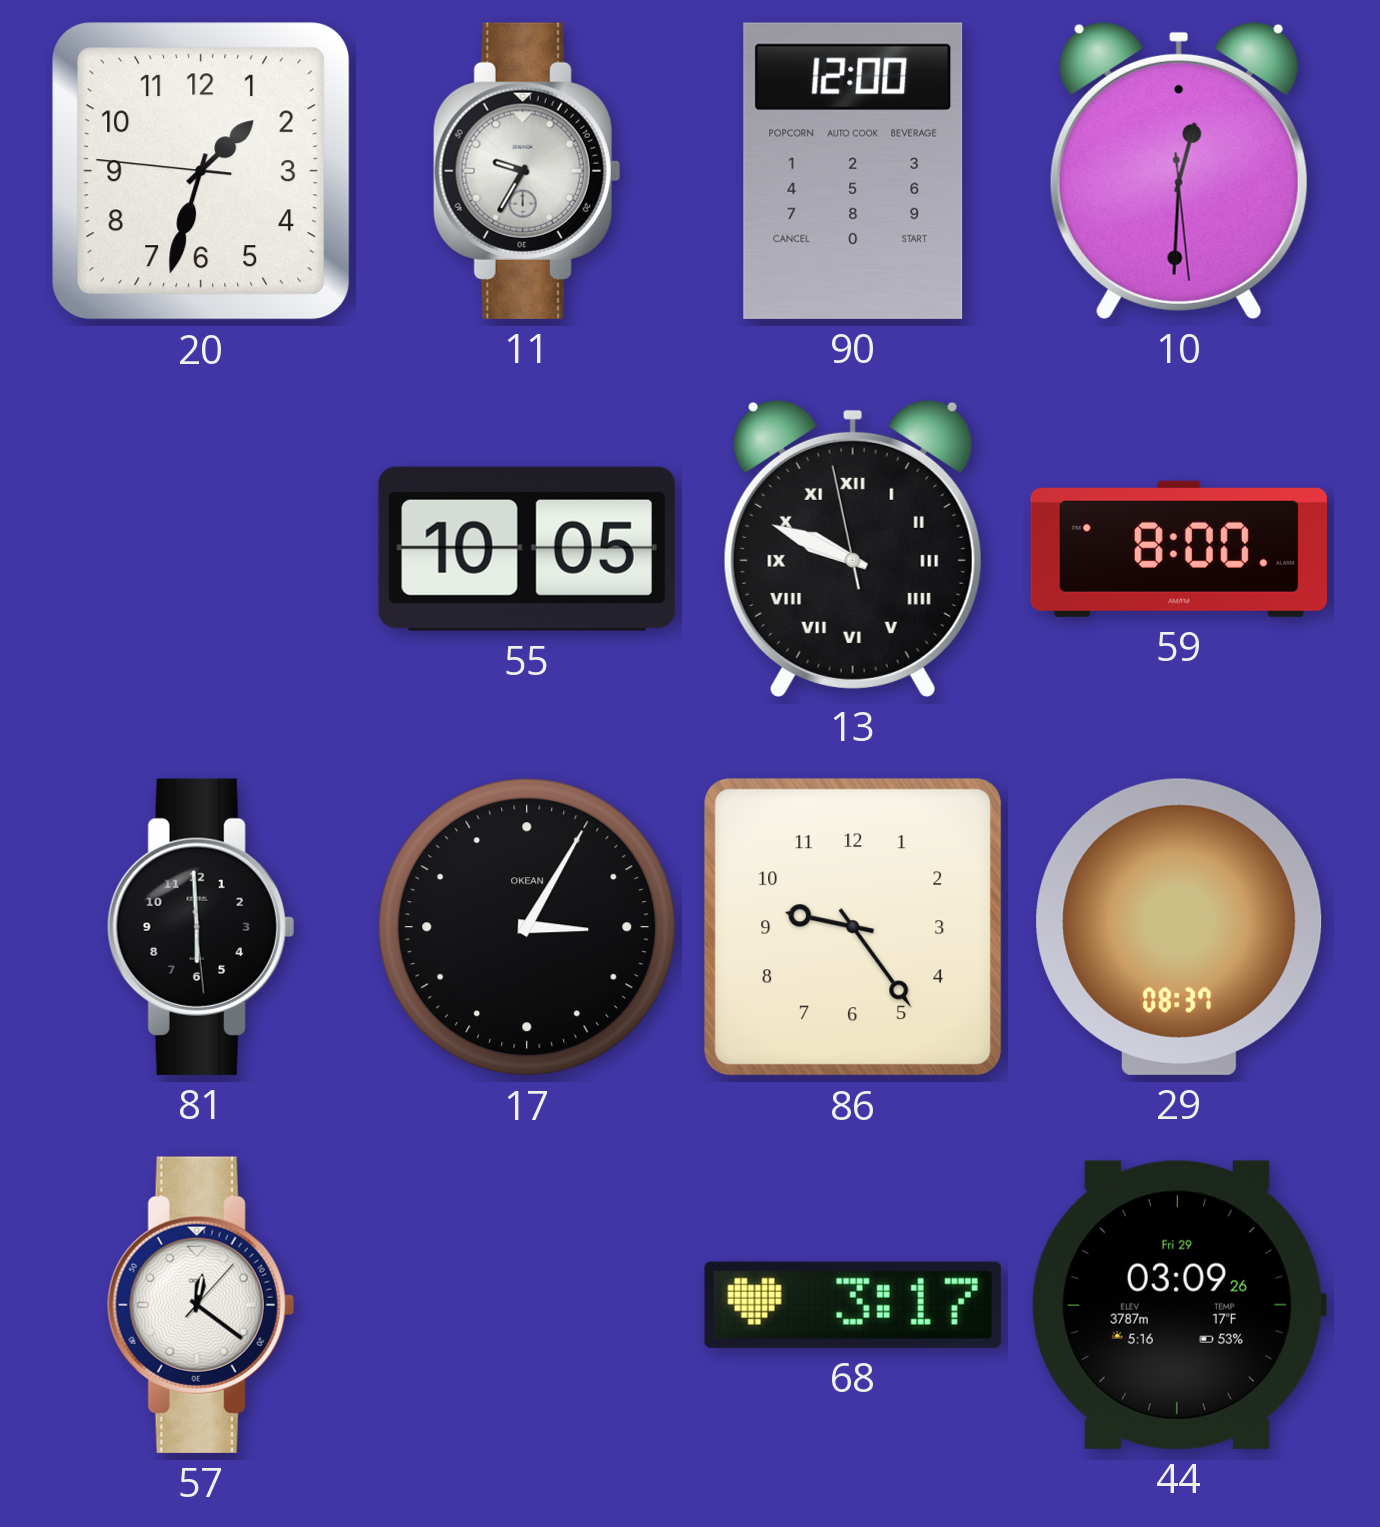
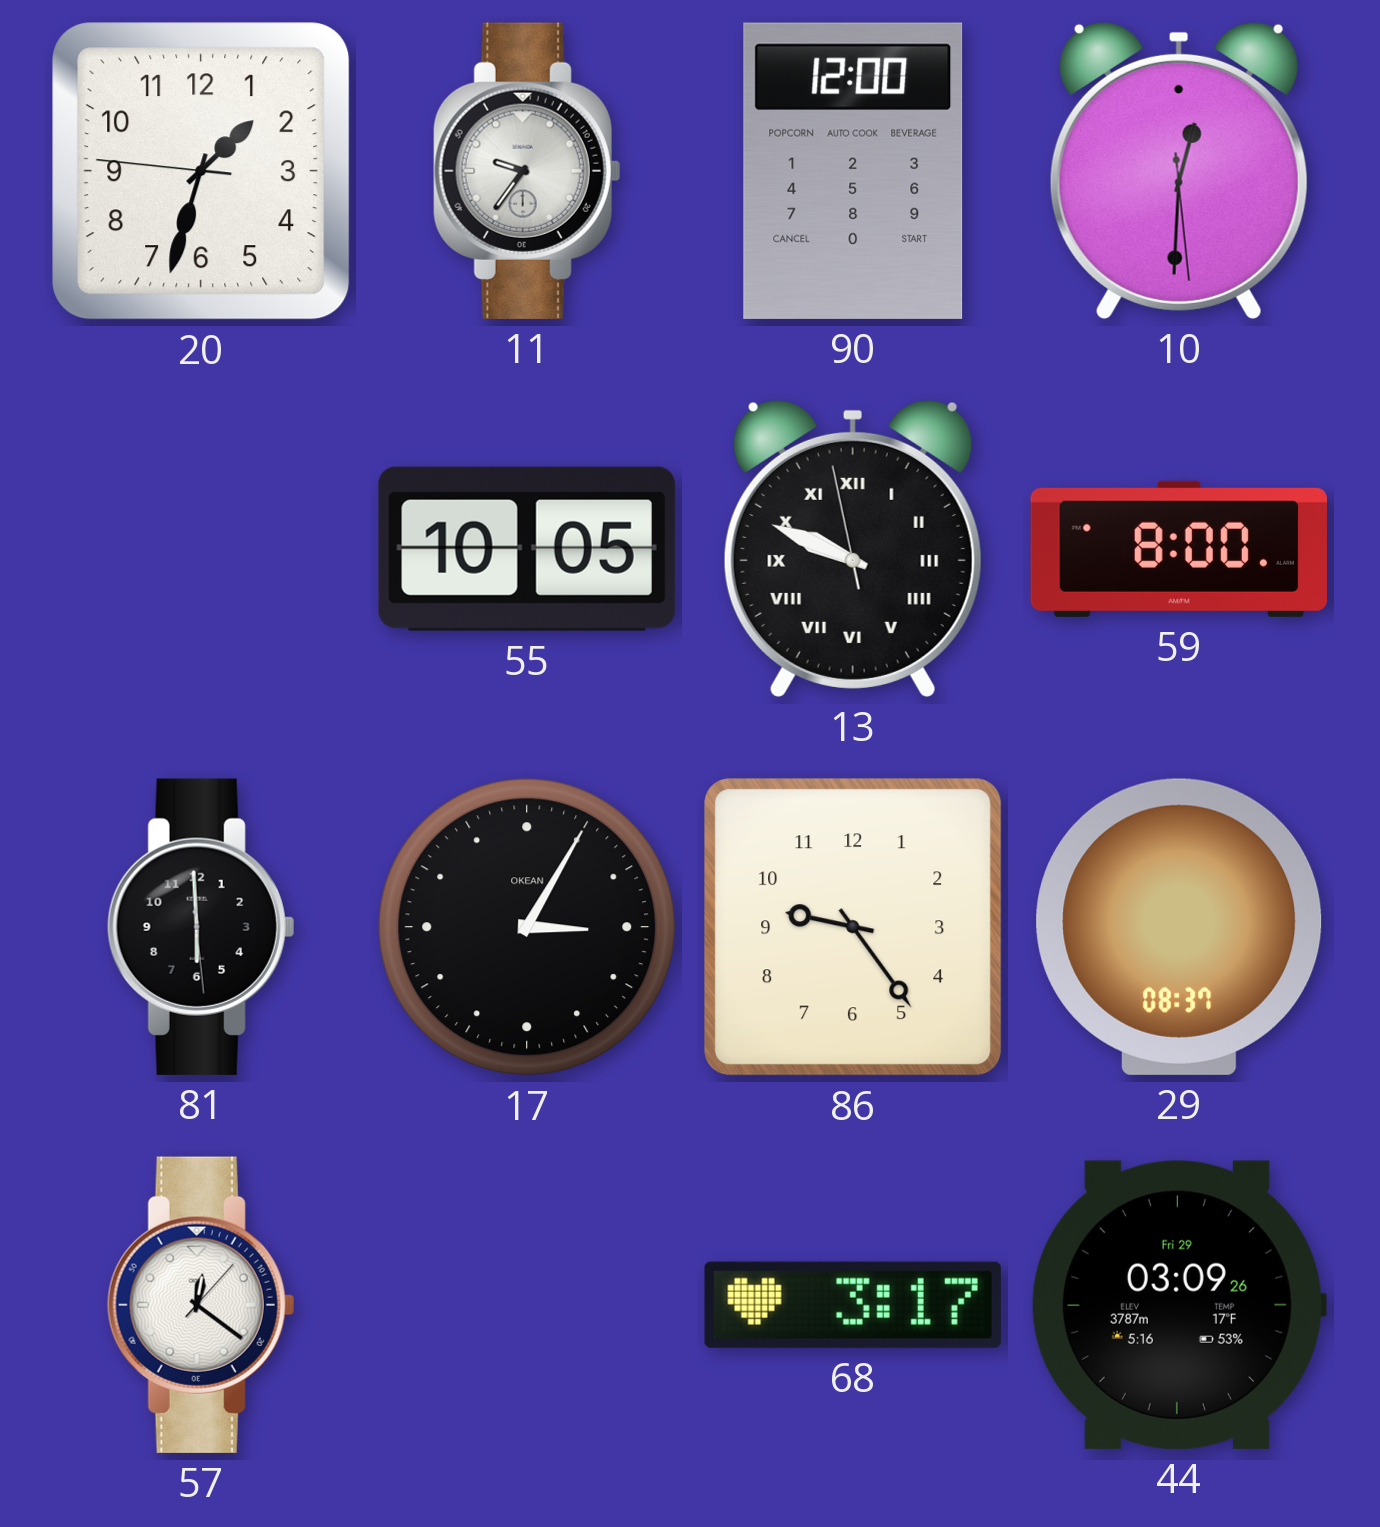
11: 9:35 -> 9:36 (527, 171)
